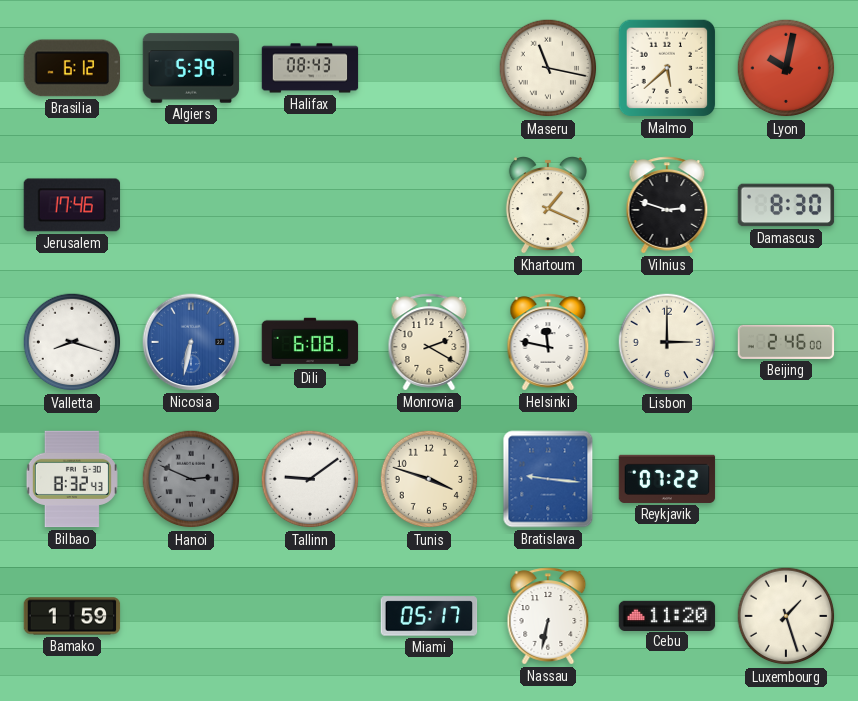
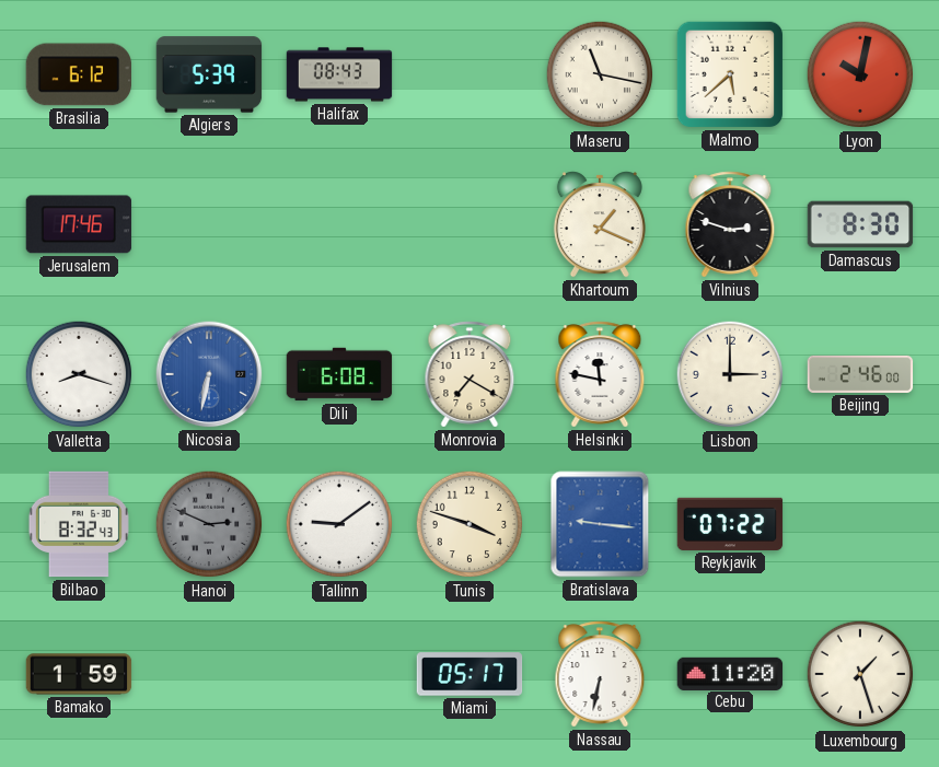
Monrovia: 2:20 -> 7:20 (469, 374)
